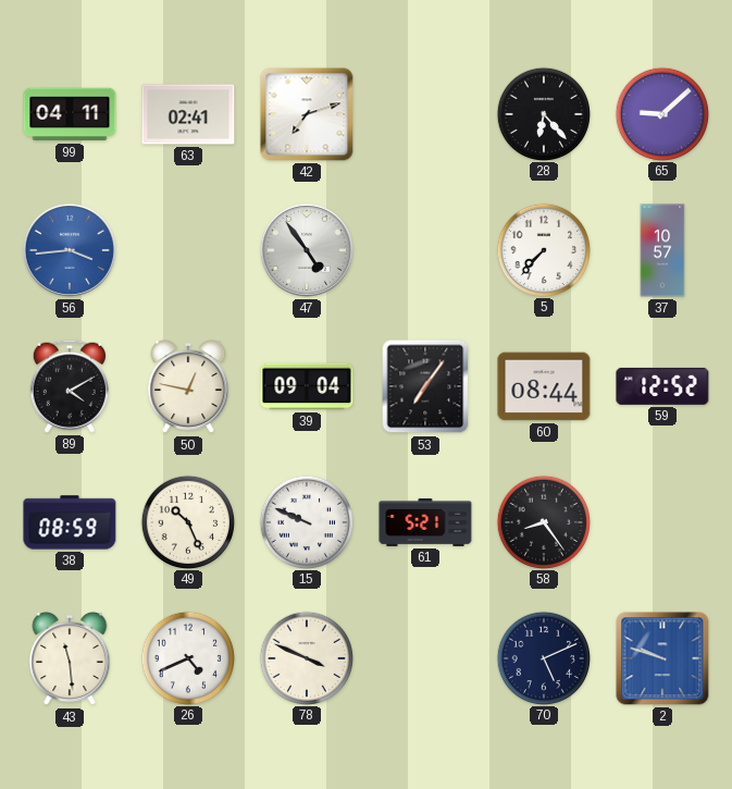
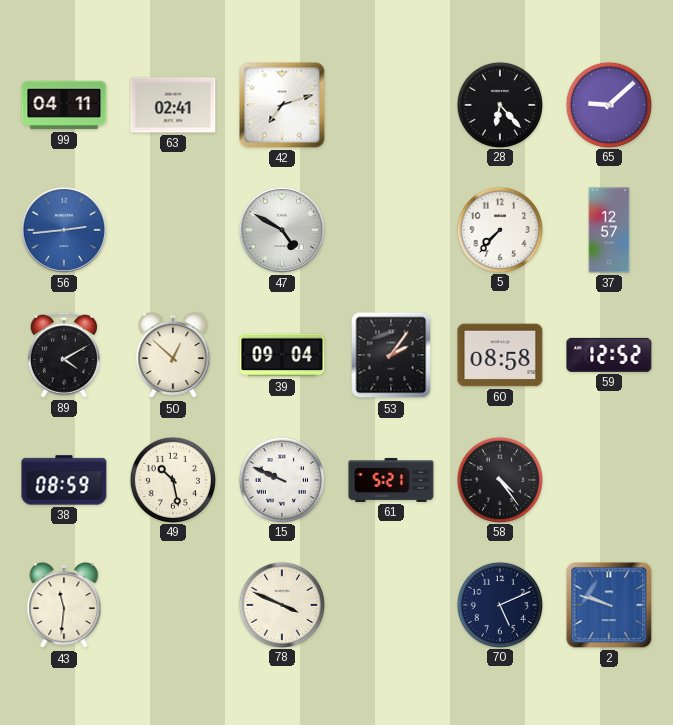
56: 3:44 -> 2:44 (64, 230)
47: 4:54 -> 4:50 (282, 230)
37: 10:57 -> 12:57 (609, 230)
50: 12:47 -> 12:52 (173, 355)
53: 7:06 -> 2:06 (391, 355)
60: 08:44 -> 08:58 (500, 355)
49: 10:26 -> 10:28 (172, 479)
58: 8:24 -> 4:24 (499, 479)
43: 11:29 -> 11:31 (64, 605)
26: 4:41 -> none (187, 657)
